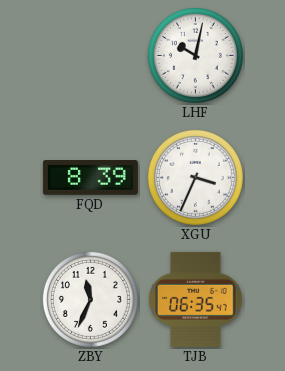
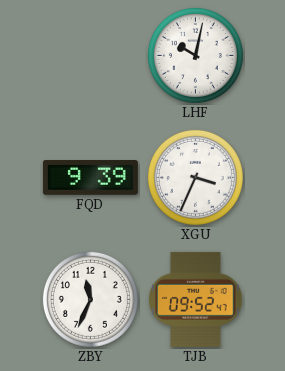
FQD: 8:39 -> 9:39 (90, 178)
TJB: 06:35 -> 09:52 (196, 299)
